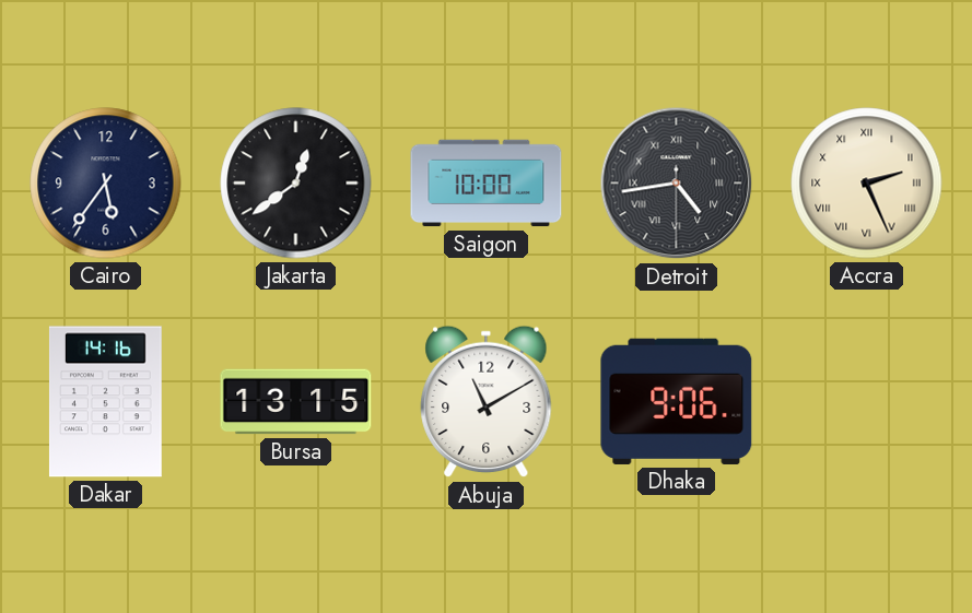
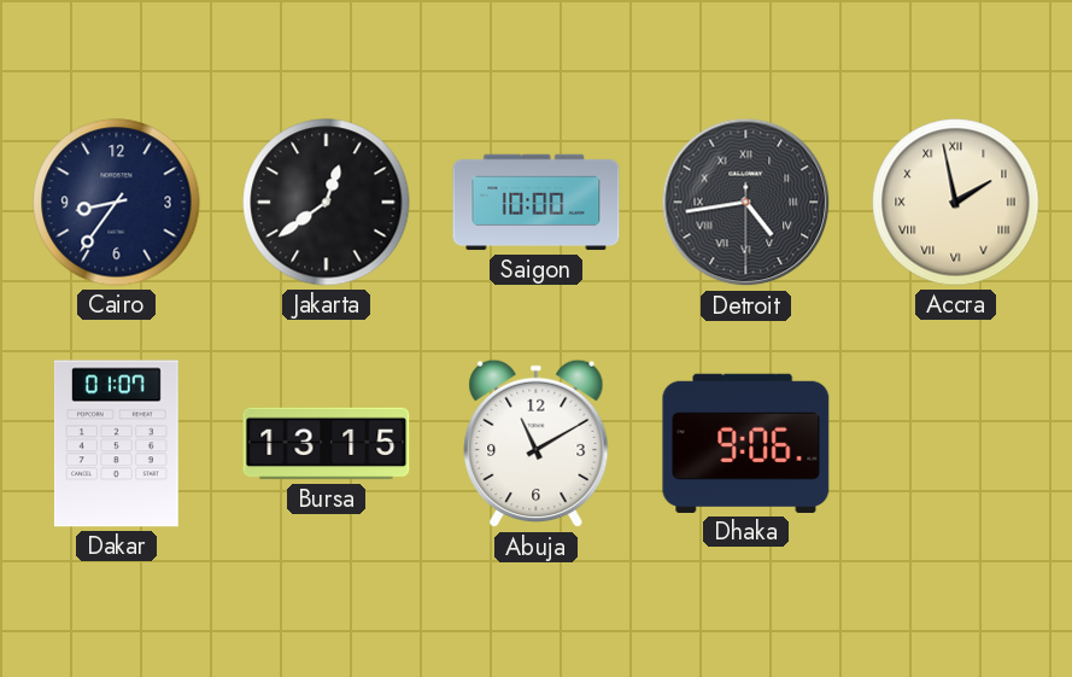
Cairo: 5:36 -> 8:36 (117, 203)
Accra: 2:26 -> 1:58 (956, 203)
Dakar: 14:16 -> 01:07 (116, 444)
